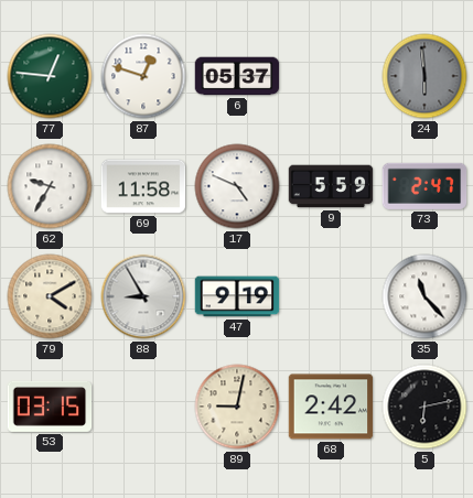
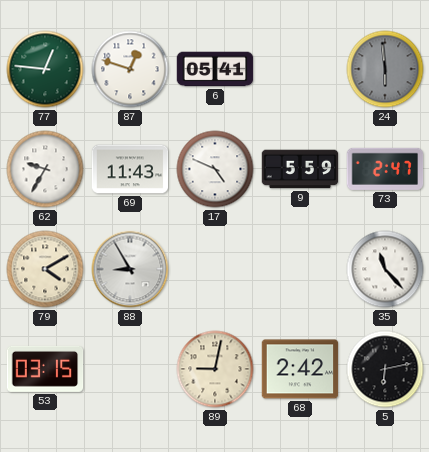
6: 05:37 -> 05:41 (215, 69)
69: 11:58 -> 11:43 (130, 169)
47: 9:19 -> none (237, 296)
